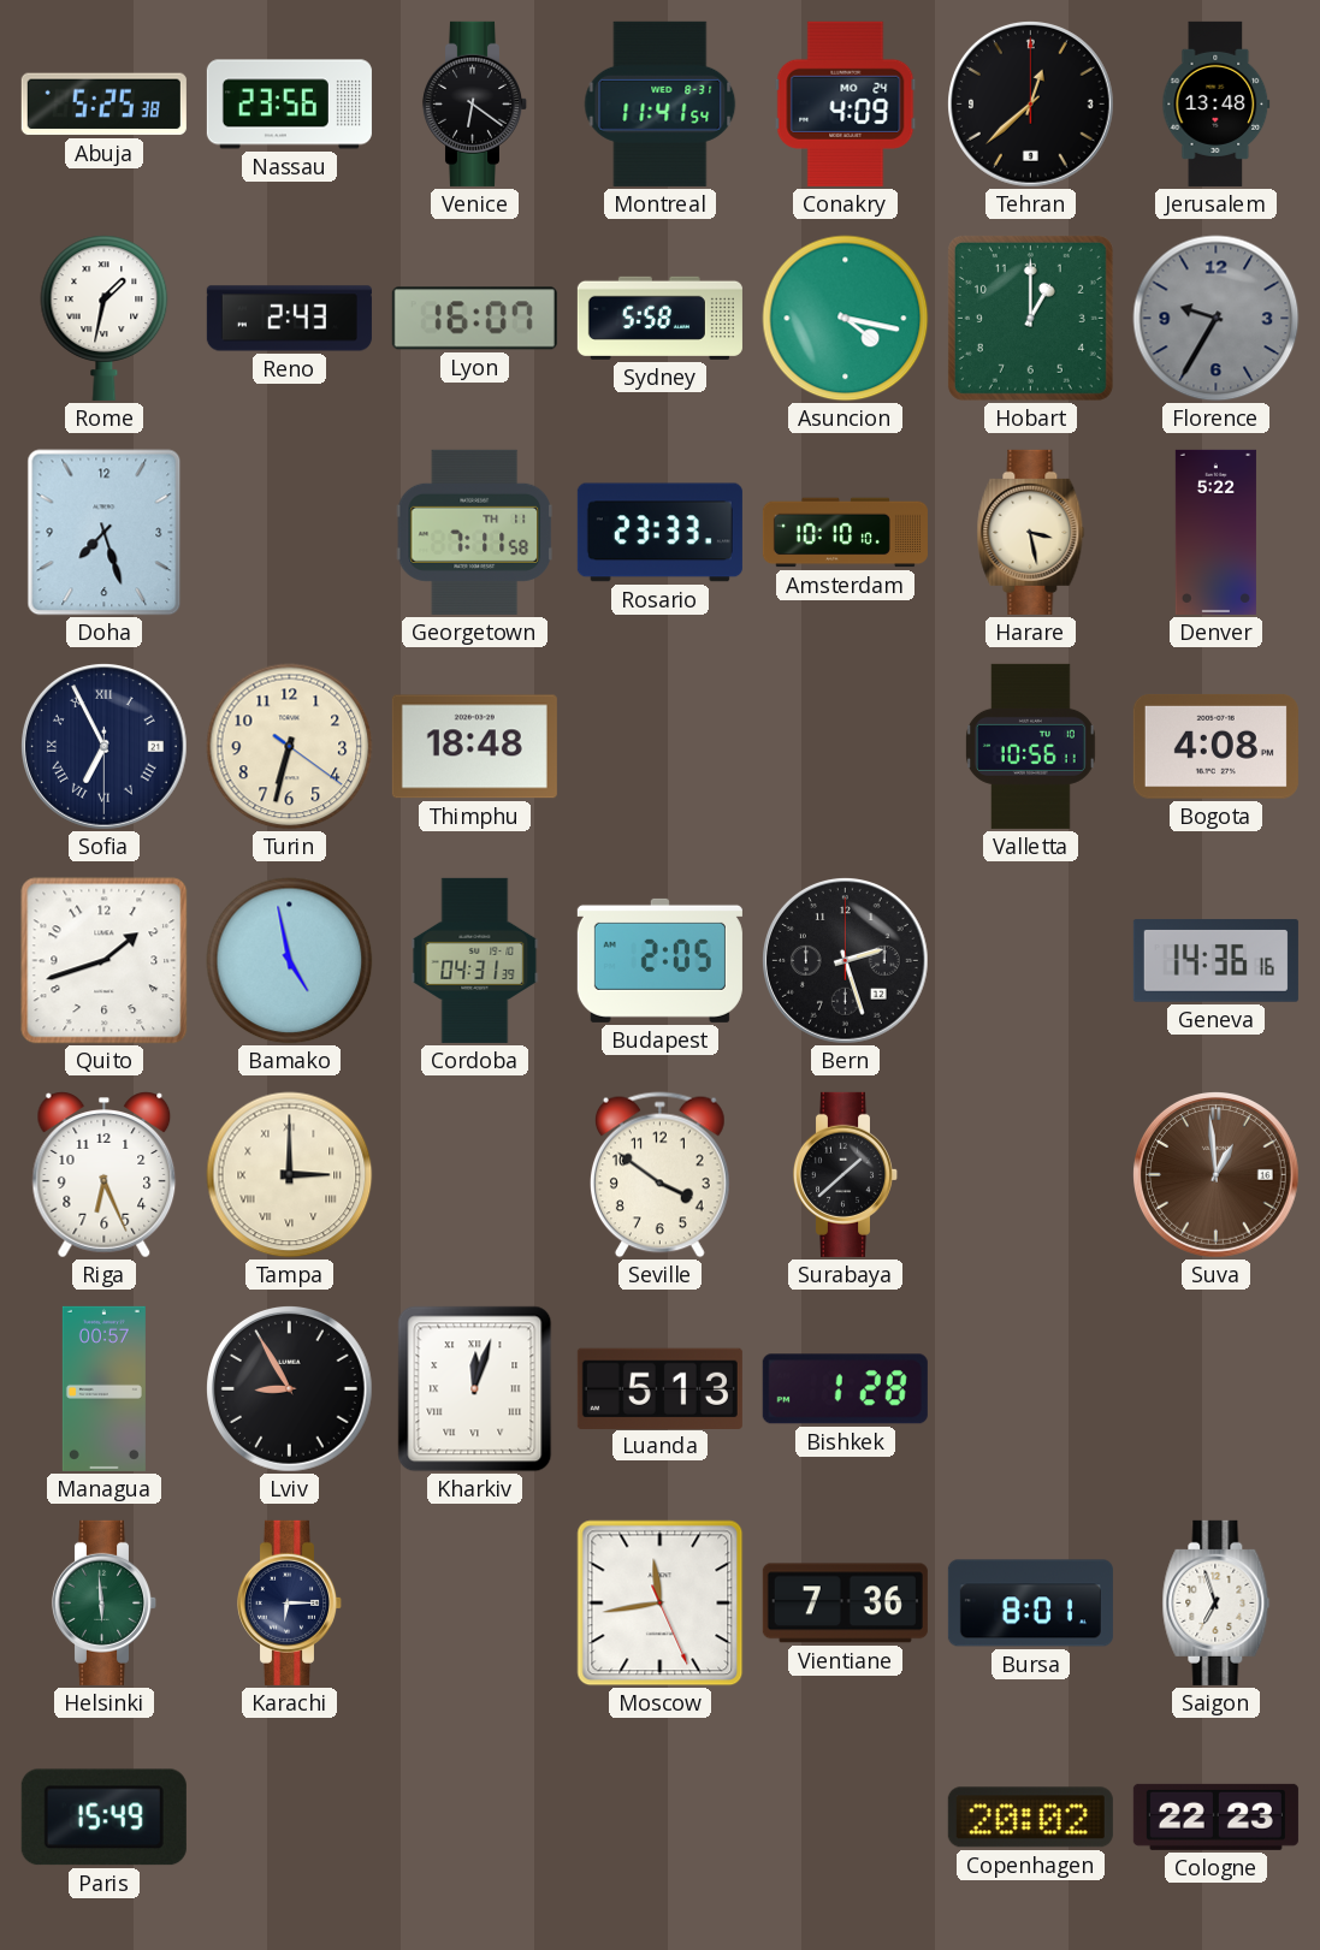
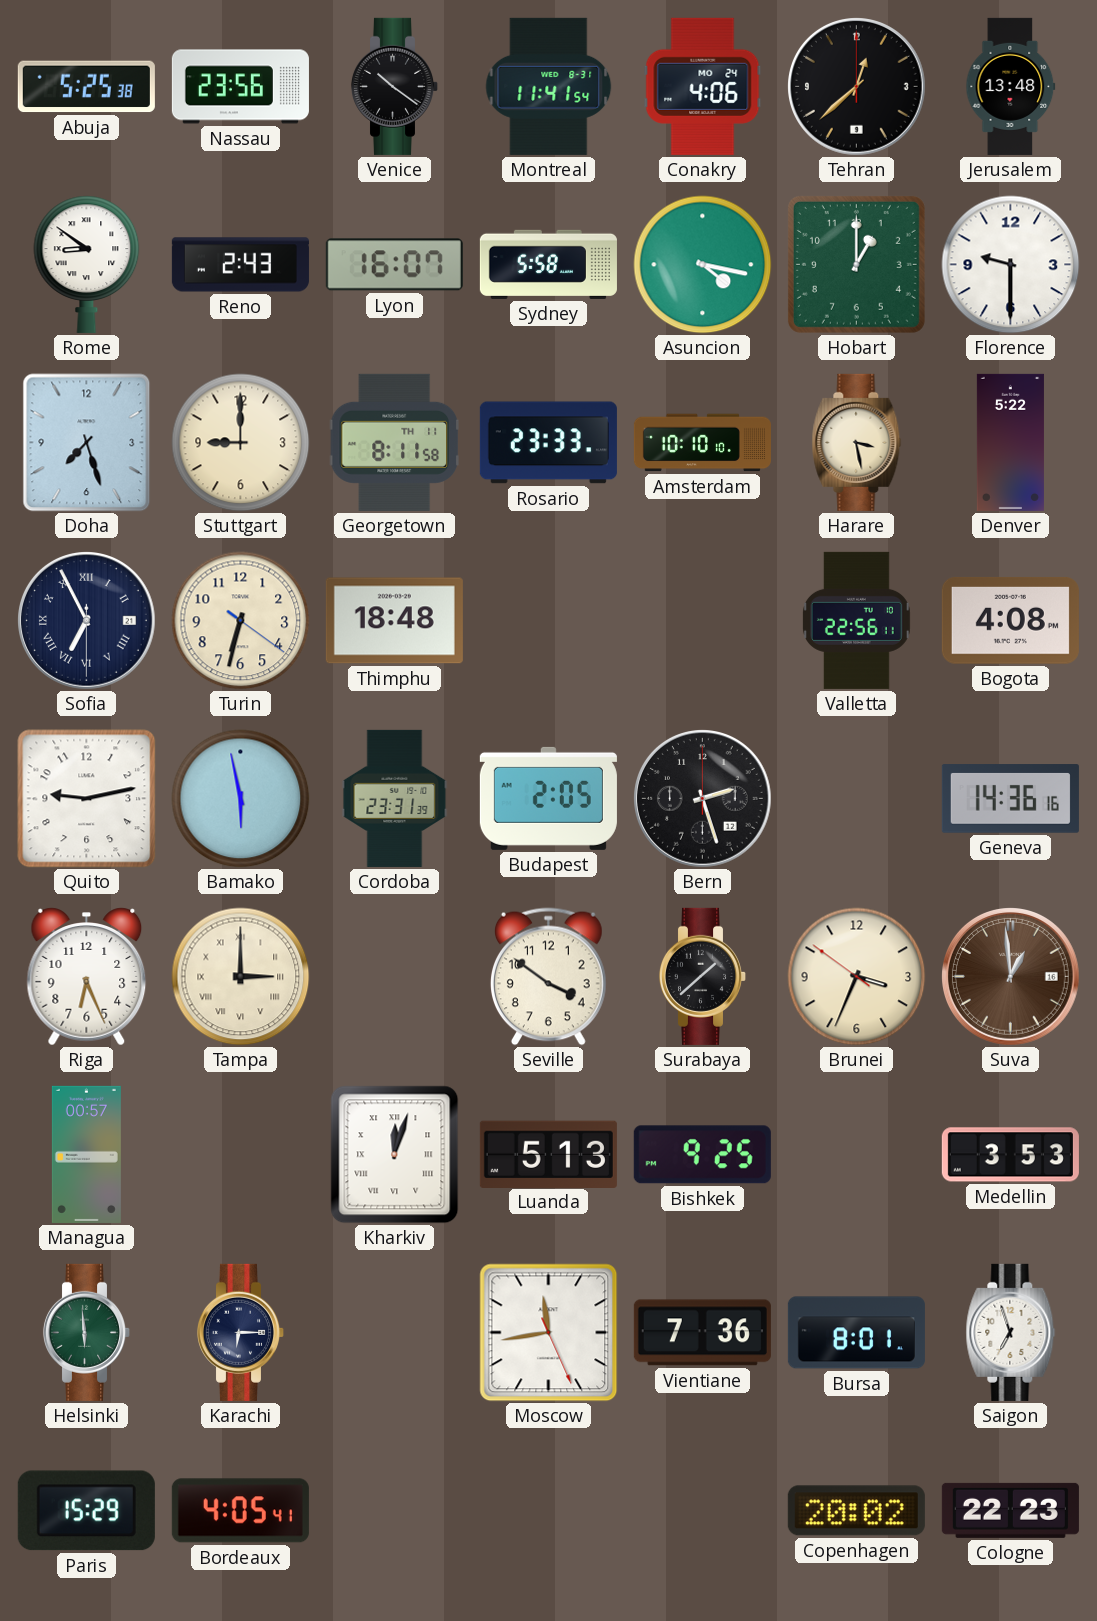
Venice: 6:21 -> 10:21 (395, 86)
Conakry: 4:09 -> 4:06 (703, 86)
Rome: 1:32 -> 8:51 (87, 264)
Florence: 9:35 -> 9:30 (1011, 265)
Florence dial: grey -> white (1011, 265)
Stuttgart: none -> 9:00 (241, 443)
Georgetown: 7:11 -> 8:11 (394, 442)
Valletta: 10:56 -> 22:56 (856, 620)
Quito: 1:42 -> 9:13 (87, 799)
Bamako: 4:58 -> 5:58 (241, 799)
Cordoba: 04:31 -> 23:31 (395, 798)
Brunei: none -> 3:33 (857, 977)
Lviv: 8:55 -> none (290, 1389)
Bishkek: 1:28 -> 9:25 (702, 1155)
Medellin: none -> 3:53 (1010, 1155)
Paris: 15:49 -> 15:29 (86, 1511)
Bordeaux: none -> 4:05 (240, 1511)
